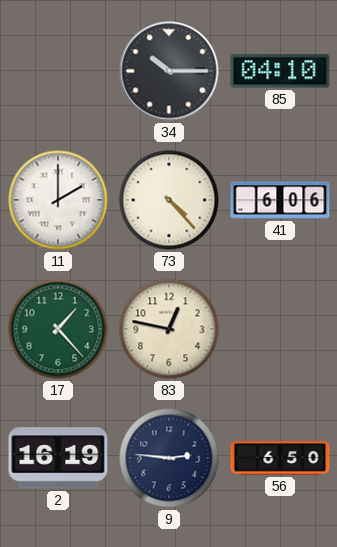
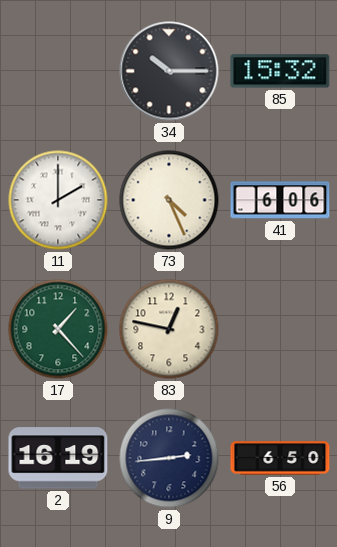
85: 04:10 -> 15:32 (280, 71)
73: 4:23 -> 4:26 (169, 200)
9: 2:46 -> 2:44 (169, 458)
